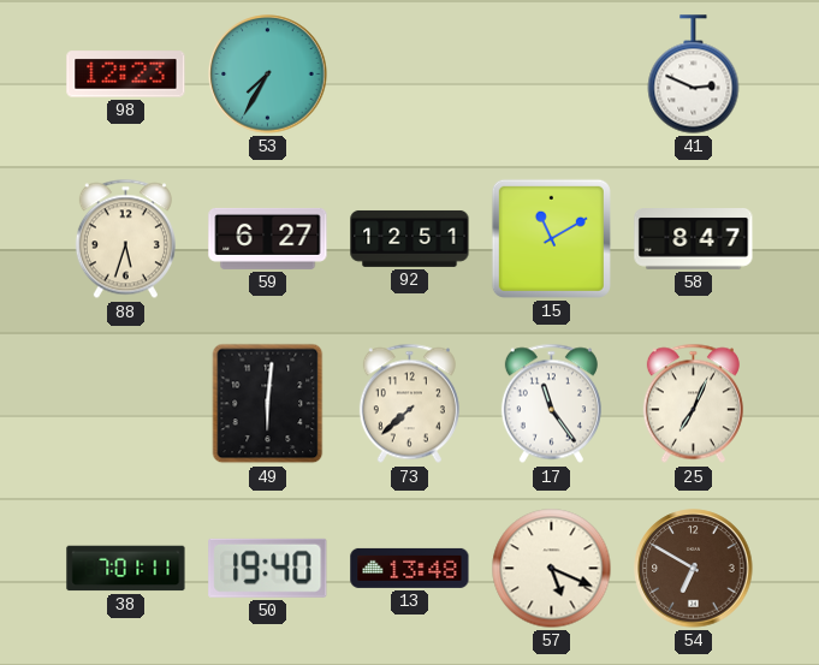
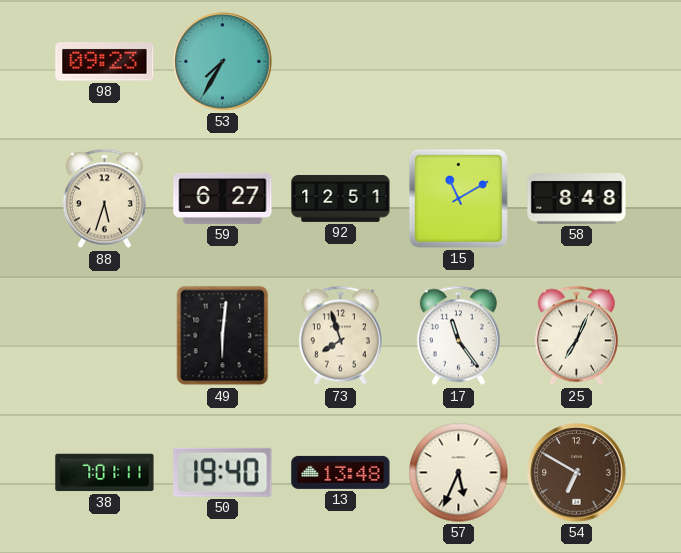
98: 12:23 -> 09:23 (105, 62)
41: 2:49 -> none (694, 75)
58: 8:47 -> 8:48 (577, 199)
73: 7:38 -> 7:57 (340, 336)
57: 5:19 -> 5:34 (459, 473)
